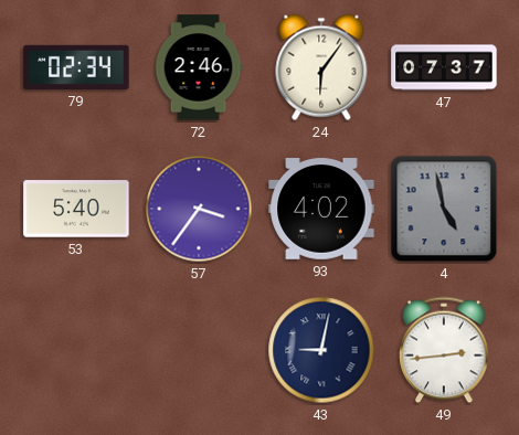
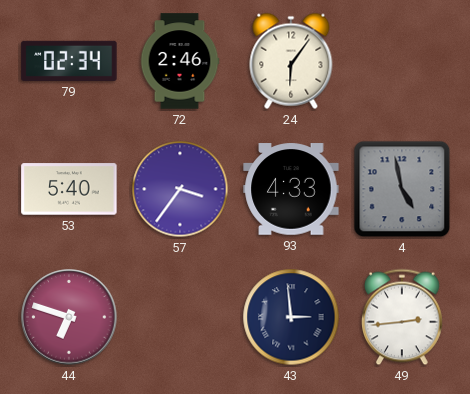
47: 07:37 -> none (444, 67)
93: 4:02 -> 4:33 (291, 189)
44: none -> 6:48 (69, 317)
43: 9:02 -> 2:59 (291, 317)
